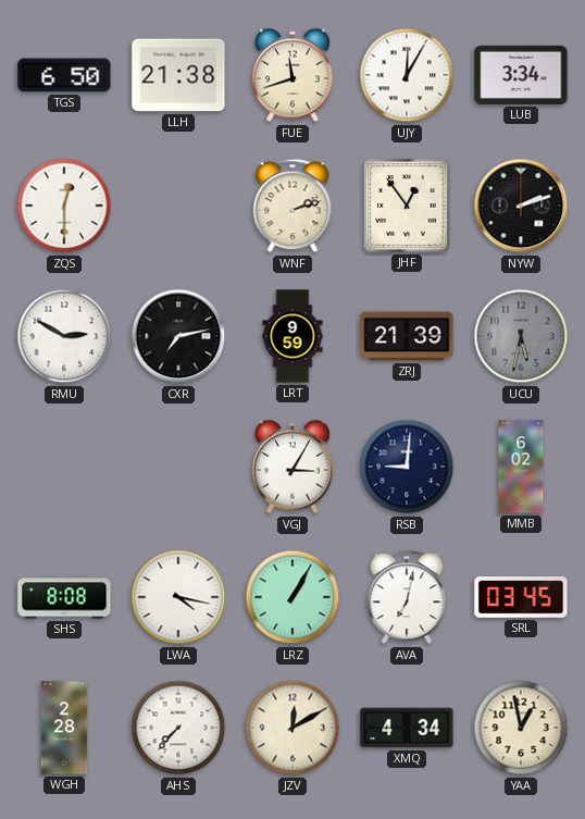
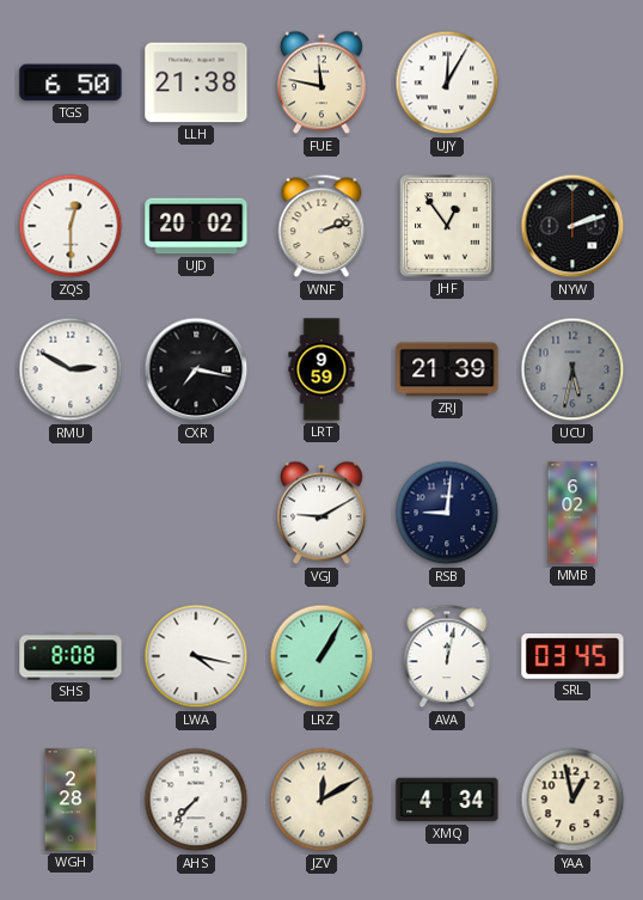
FUE: 11:42 -> 11:47 (323, 82)
LUB: 3:34 -> none (521, 75)
UJD: none -> 20:02 (196, 226)
CXR: 7:13 -> 7:17 (196, 369)
VGJ: 3:05 -> 9:10 (323, 513)
AVA: 7:02 -> 12:02 (447, 656)
